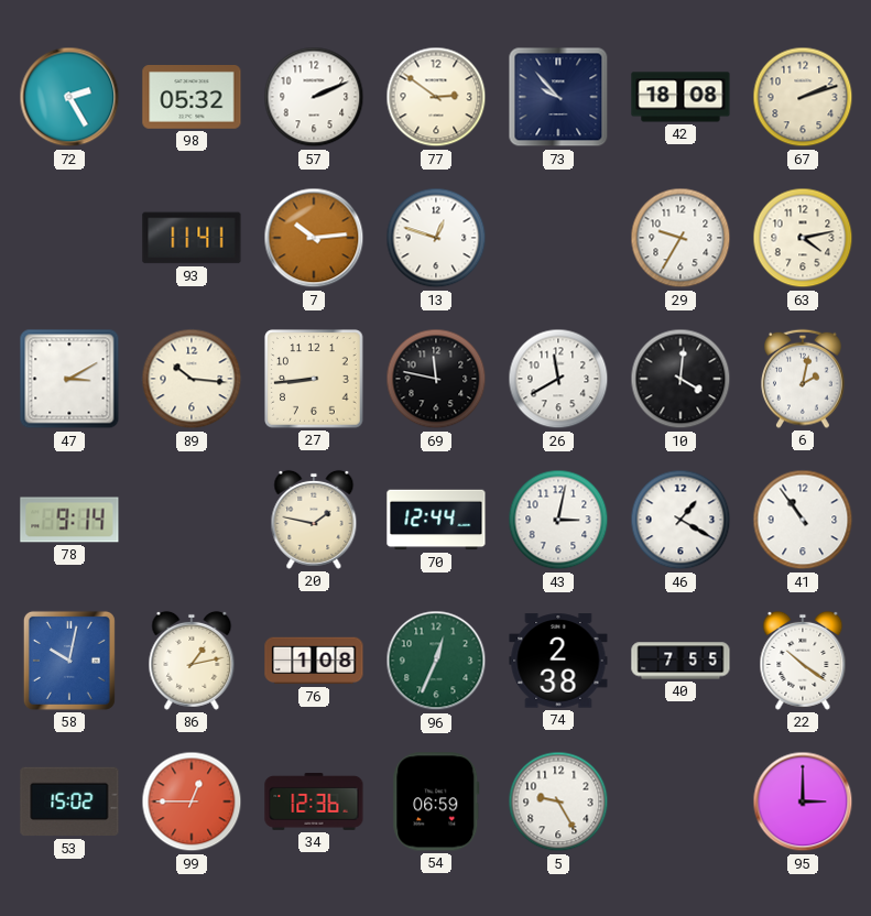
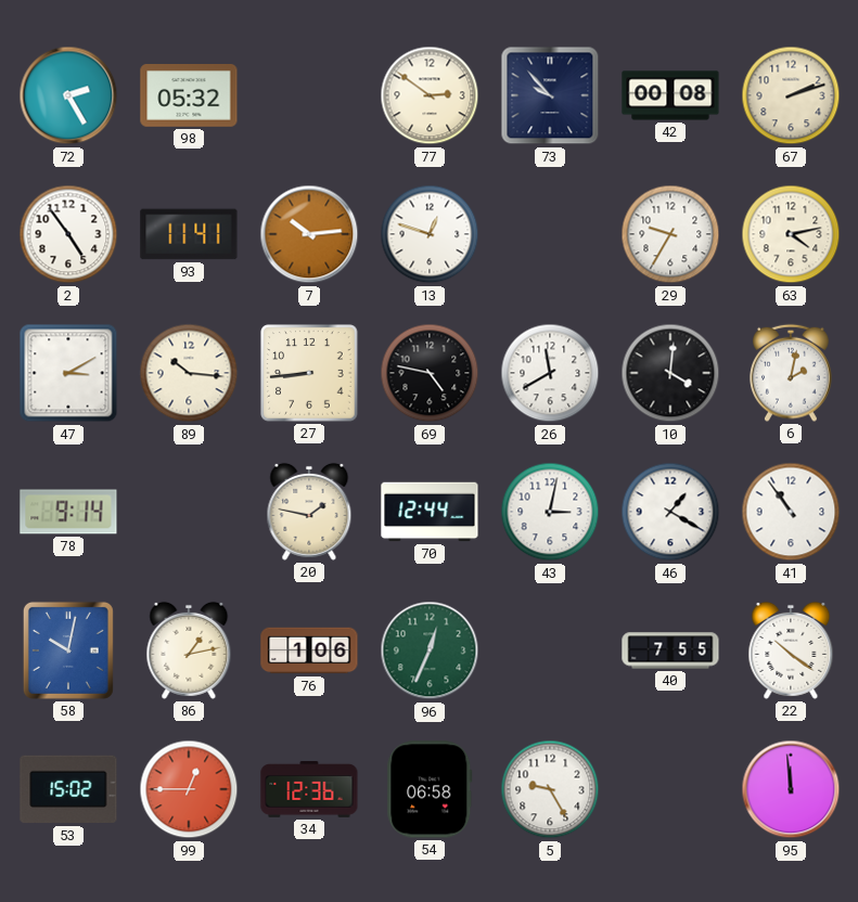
57: 2:11 -> none (314, 97)
42: 18:08 -> 00:08 (670, 95)
2: none -> 4:54 (68, 234)
69: 11:47 -> 4:47 (430, 373)
76: 1:08 -> 1:06 (309, 650)
74: 2:38 -> none (558, 661)
54: 06:59 -> 06:58 (430, 789)
95: 3:00 -> 11:59 (791, 789)
